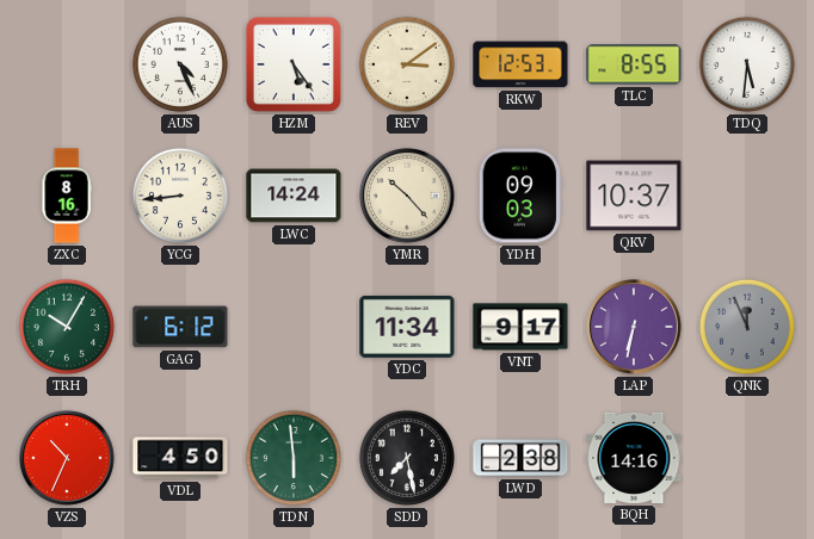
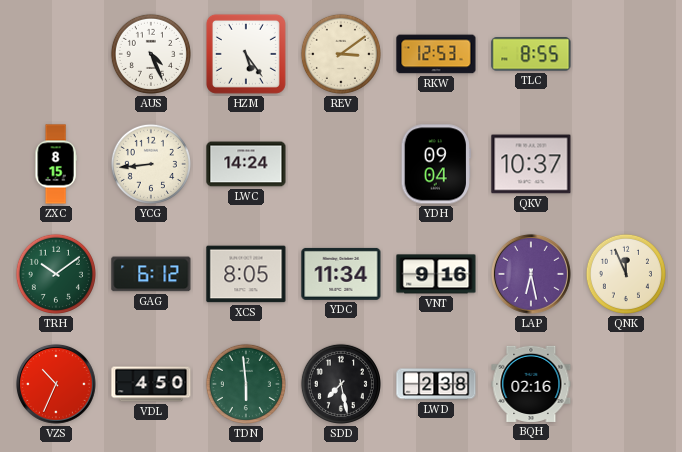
TDQ: 5:31 -> none (747, 64)
ZXC: 8:16 -> 8:15 (56, 164)
YMR: 10:23 -> none (407, 196)
YDH: 09:03 -> 09:04 (436, 164)
TRH: 10:05 -> 10:09 (56, 274)
XCS: none -> 8:05 (246, 274)
VNT: 9:17 -> 9:16 (436, 274)
LAP: 6:32 -> 6:28 (531, 274)
QNK dial: grey -> cream (626, 274)
BQH: 14:16 -> 02:16 (531, 384)
